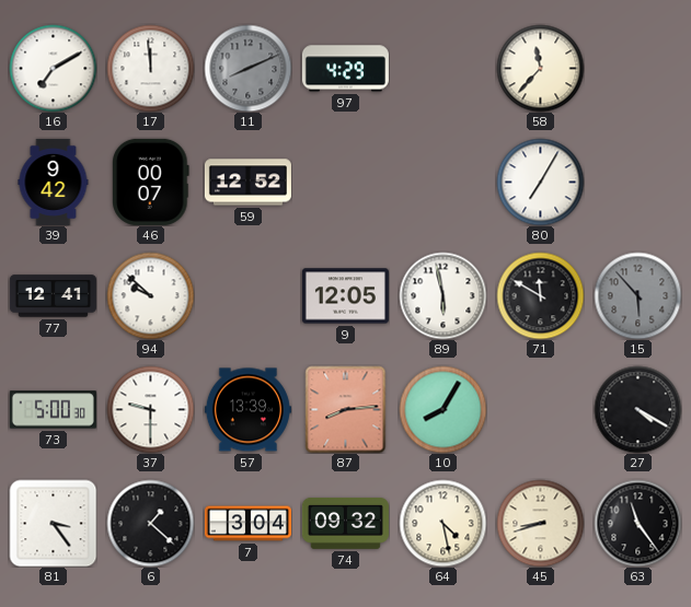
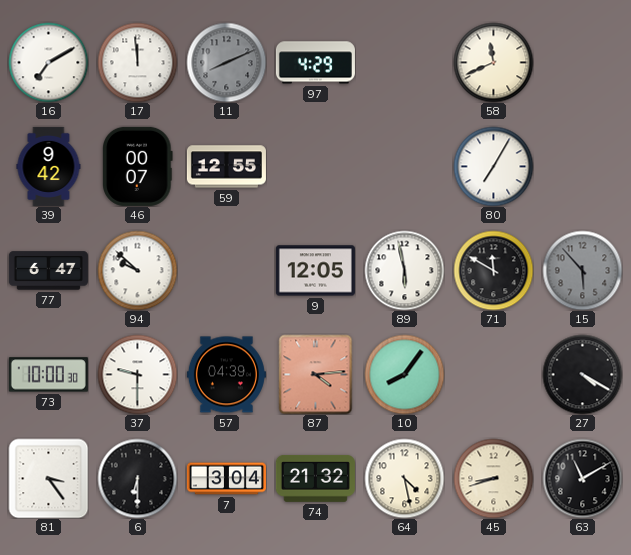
58: 11:37 -> 11:41 (493, 62)
59: 12:52 -> 12:55 (226, 167)
77: 12:41 -> 6:47 (48, 271)
73: 5:00 -> 10:00 (48, 375)
57: 13:39 -> 04:39 (226, 375)
87: 8:14 -> 4:14 (316, 374)
10: 8:05 -> 8:06 (404, 374)
6: 1:22 -> 6:30 (137, 478)
74: 09:32 -> 21:32 (315, 478)
63: 11:24 -> 11:10 (582, 478)
